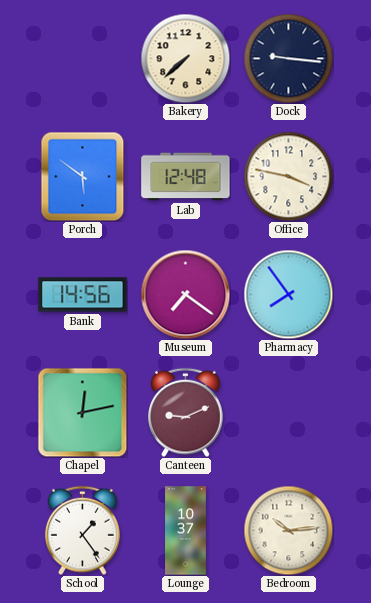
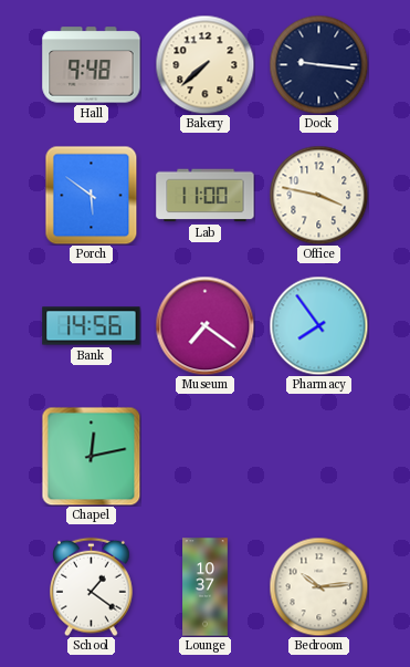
Hall: none -> 9:48 (92, 65)
Lab: 12:48 -> 11:00 (206, 196)
Canteen: 9:11 -> none (186, 412)
School: 1:24 -> 1:21 (92, 586)
